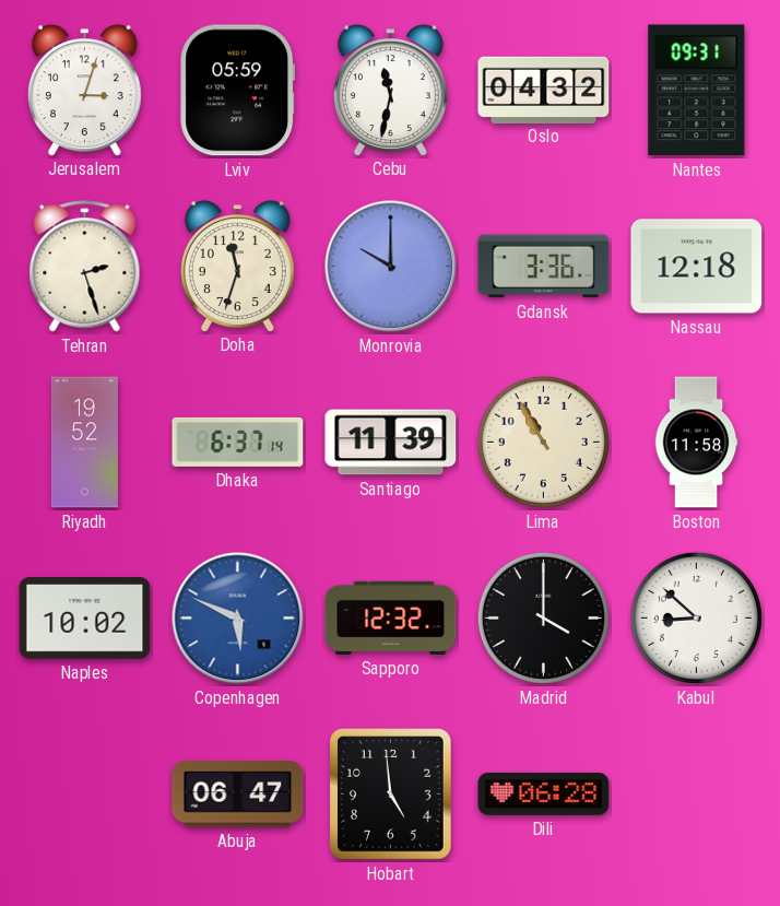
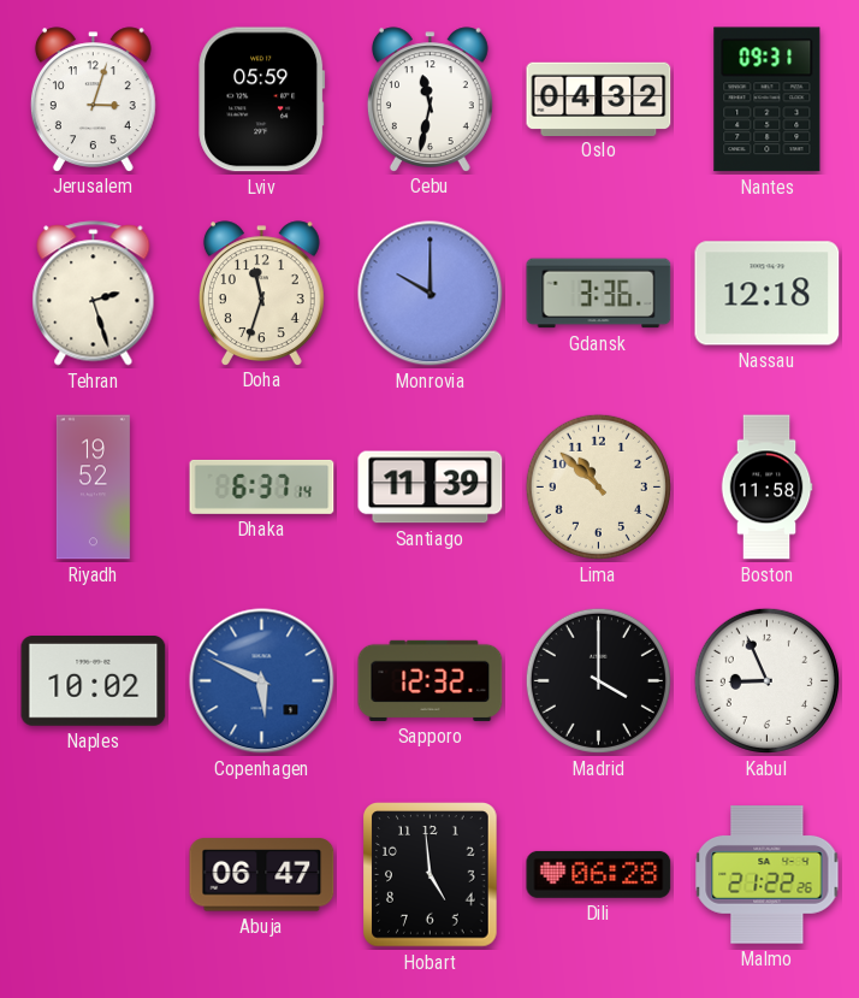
Lima: 10:55 -> 10:52 (598, 486)
Kabul: 8:52 -> 8:56 (766, 680)
Malmo: none -> 21:22 (768, 875)
